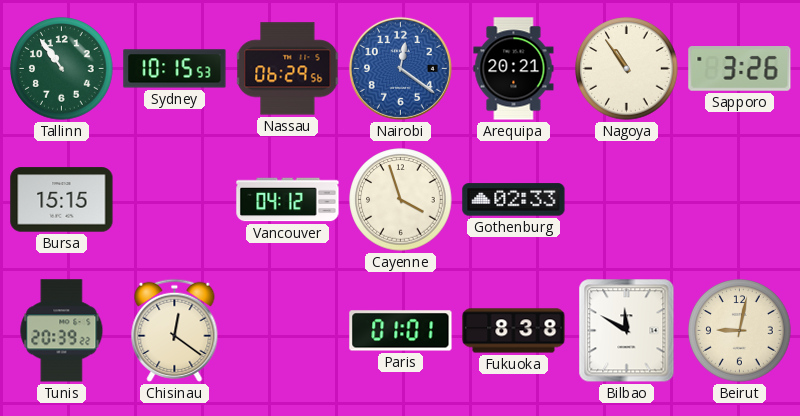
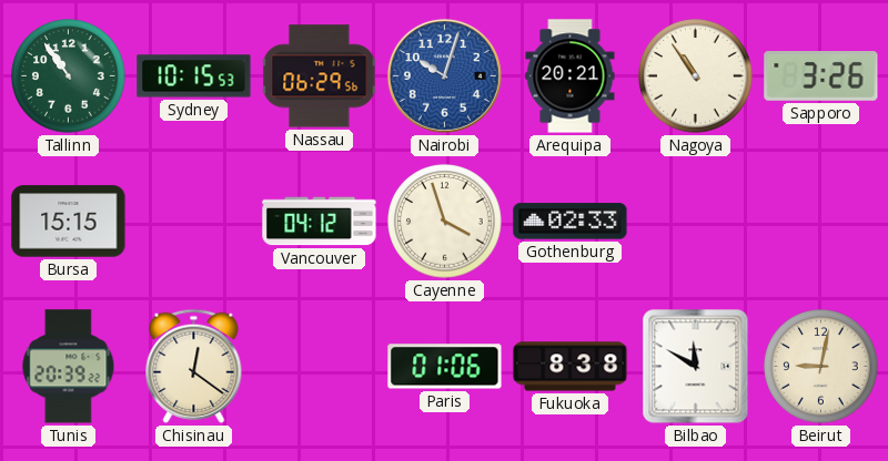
Nairobi: 12:21 -> 10:03 (444, 75)
Paris: 01:01 -> 01:06 (445, 367)
